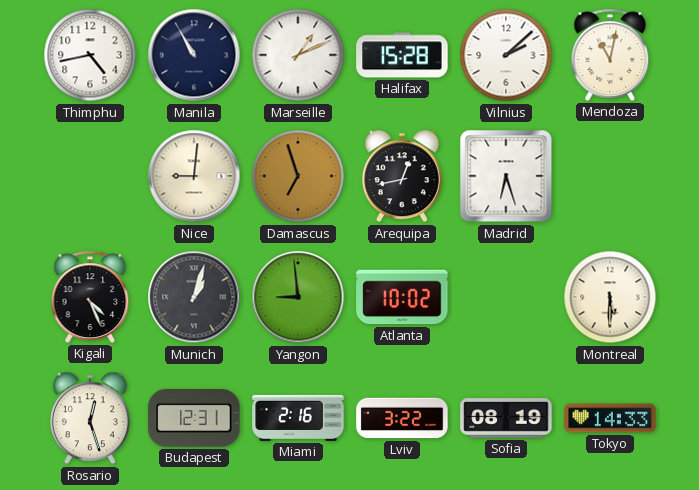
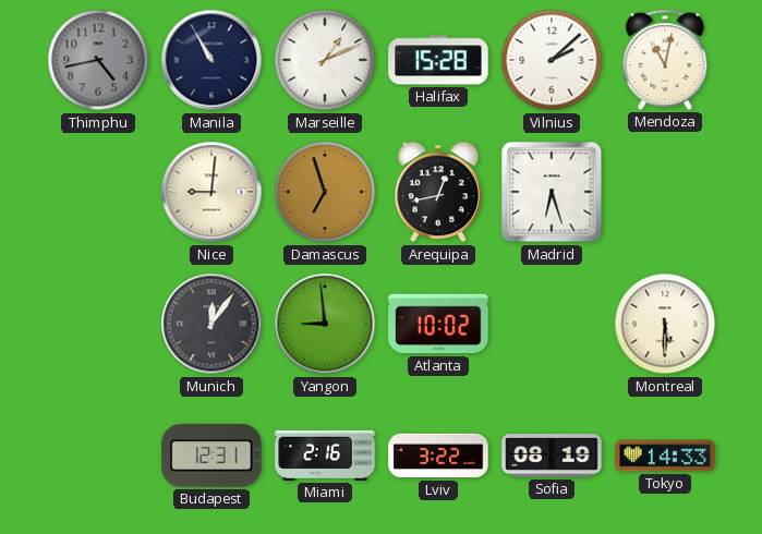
Thimphu dial: white -> grey (98, 60)
Kigali: 4:26 -> none (90, 297)
Munich: 1:03 -> 12:06 (211, 324)
Rosario: 12:27 -> none (90, 418)
